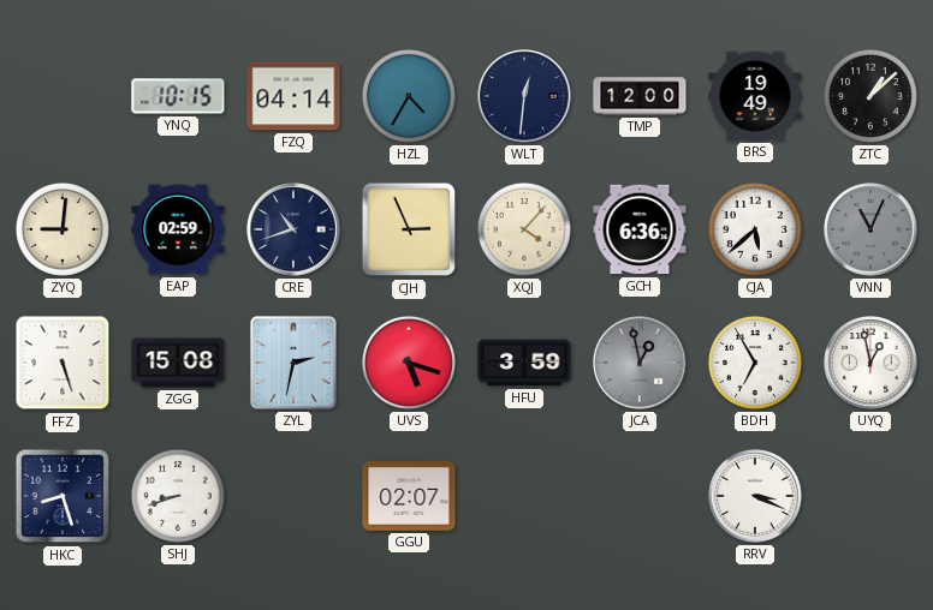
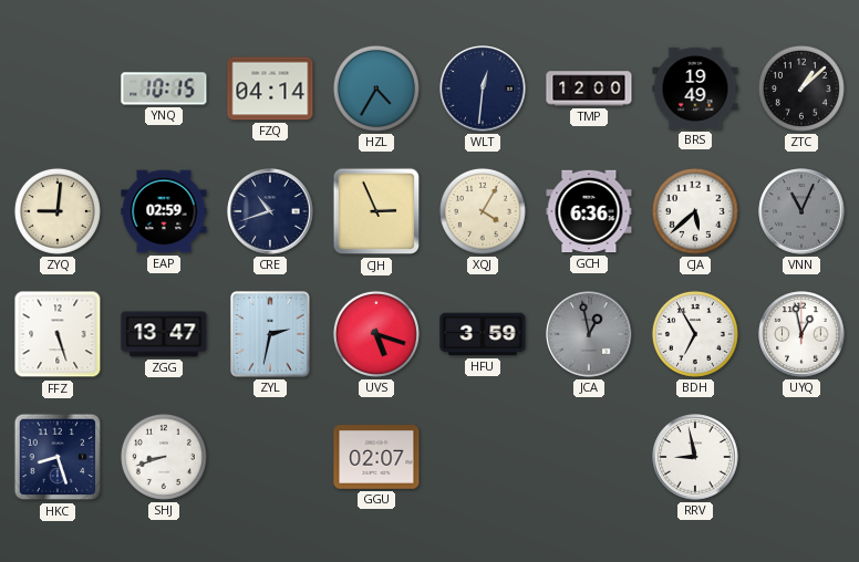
XQJ: 4:07 -> 4:05 (483, 211)
ZGG: 15:08 -> 13:47 (164, 334)
RRV: 3:19 -> 8:58 (695, 457)
